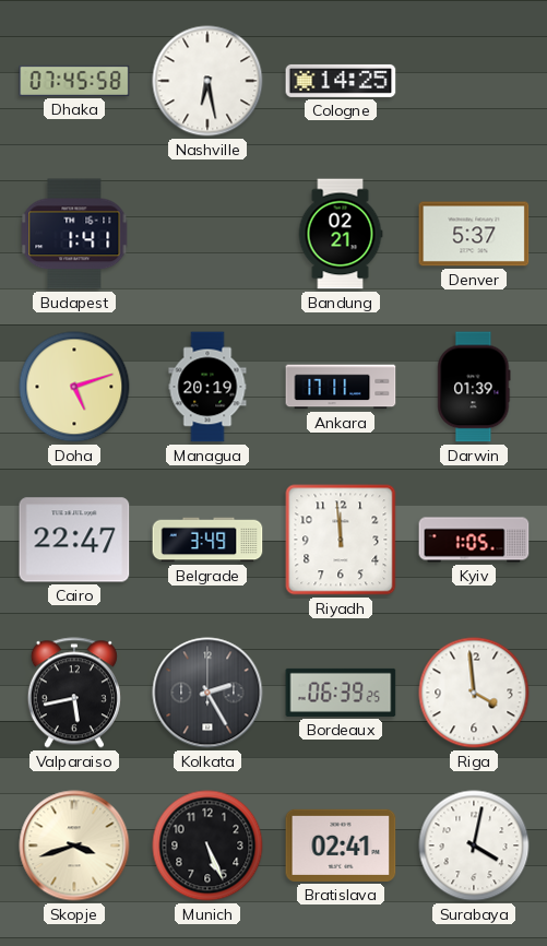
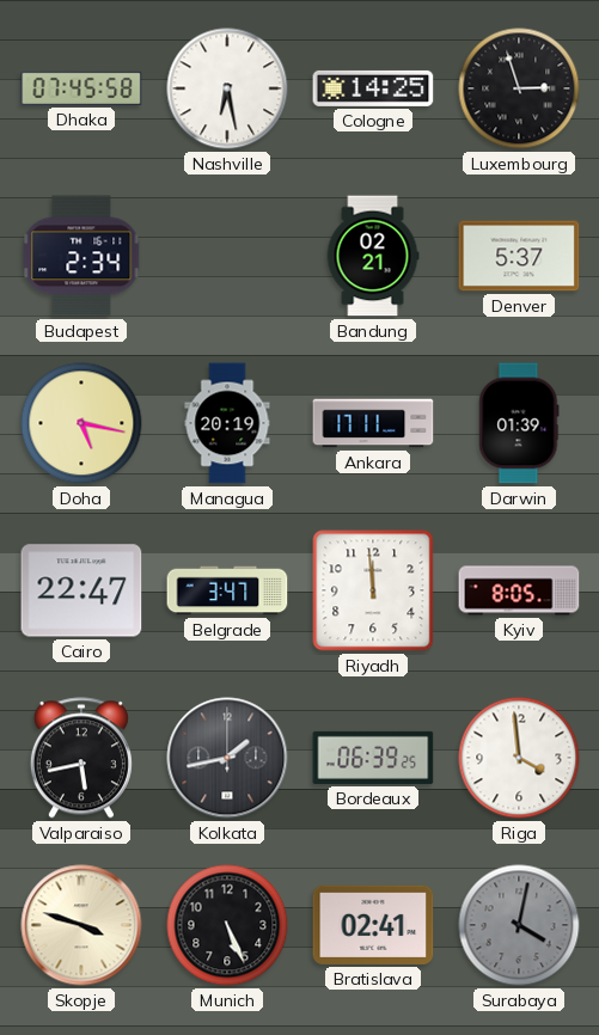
Luxembourg: none -> 2:57 (519, 88)
Budapest: 1:41 -> 2:34 (81, 256)
Doha: 5:12 -> 5:17 (81, 423)
Belgrade: 3:49 -> 3:47 (227, 590)
Kyiv: 1:05 -> 8:05 (519, 590)
Kolkata: 2:25 -> 1:43 (227, 758)
Skopje: 3:42 -> 3:48 (81, 925)
Surabaya dial: white -> grey (519, 925)
